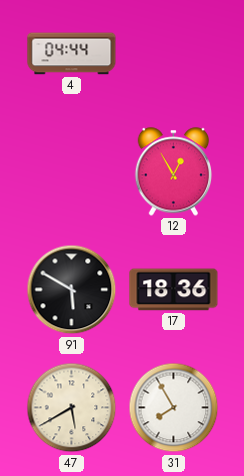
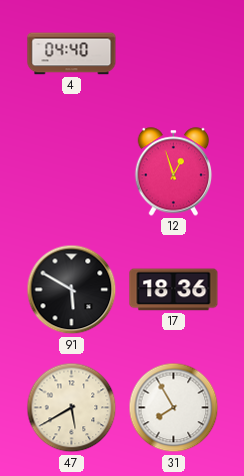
4: 04:44 -> 04:40 (72, 54)
12: 12:55 -> 12:57 (174, 172)
